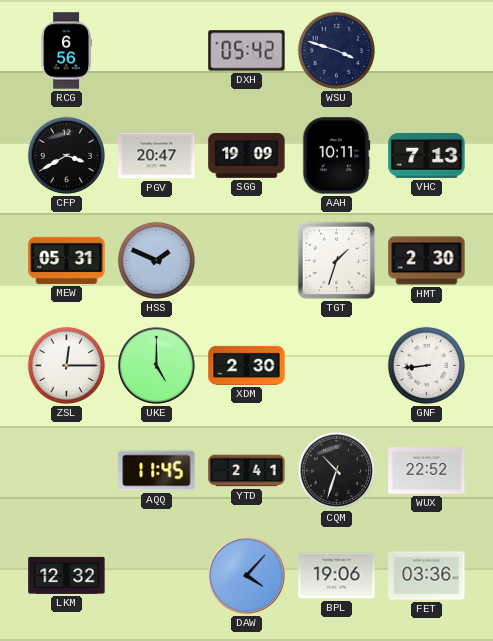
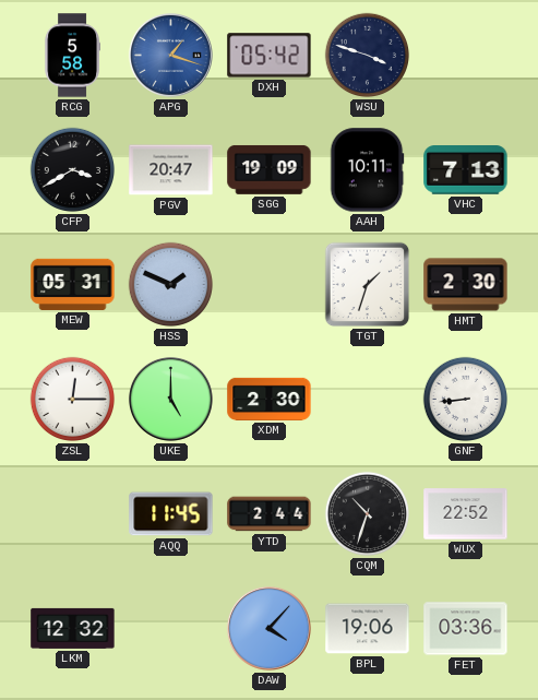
RCG: 6:56 -> 5:58 (72, 56)
APG: none -> 1:18 (170, 55)
YTD: 2:41 -> 2:44 (270, 514)
